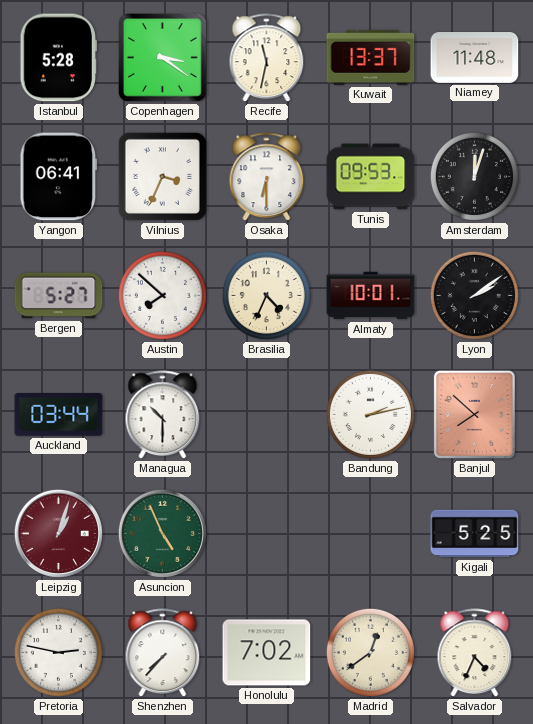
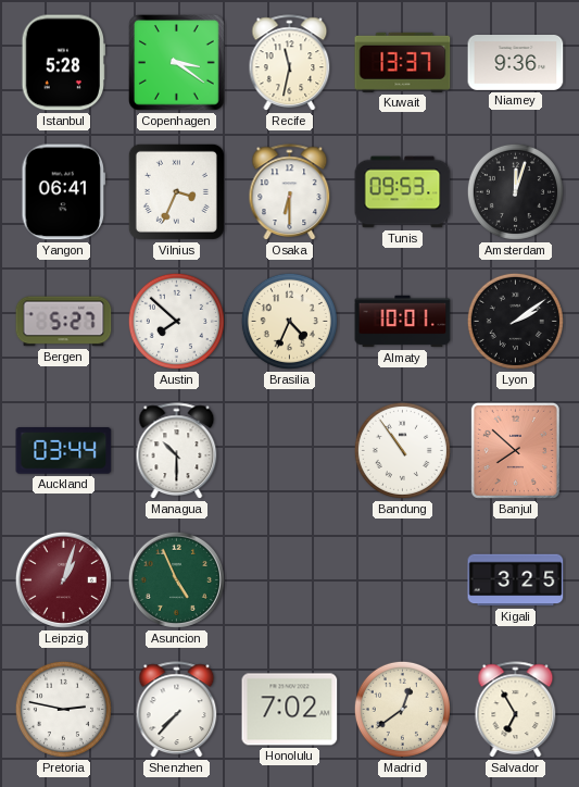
Niamey: 11:48 -> 9:36 (516, 63)
Bandung: 2:13 -> 10:54 (402, 450)
Kigali: 5:25 -> 3:25 (516, 580)
Salvador: 4:34 -> 6:55 (516, 710)
